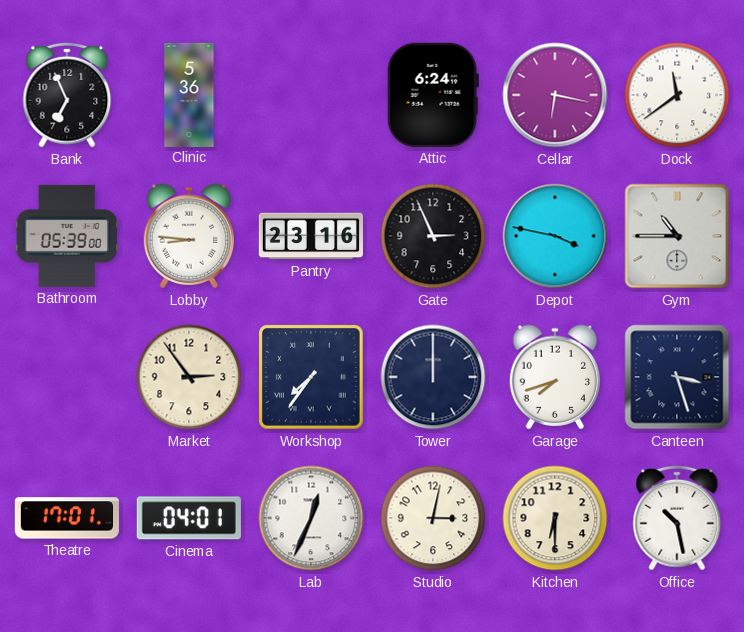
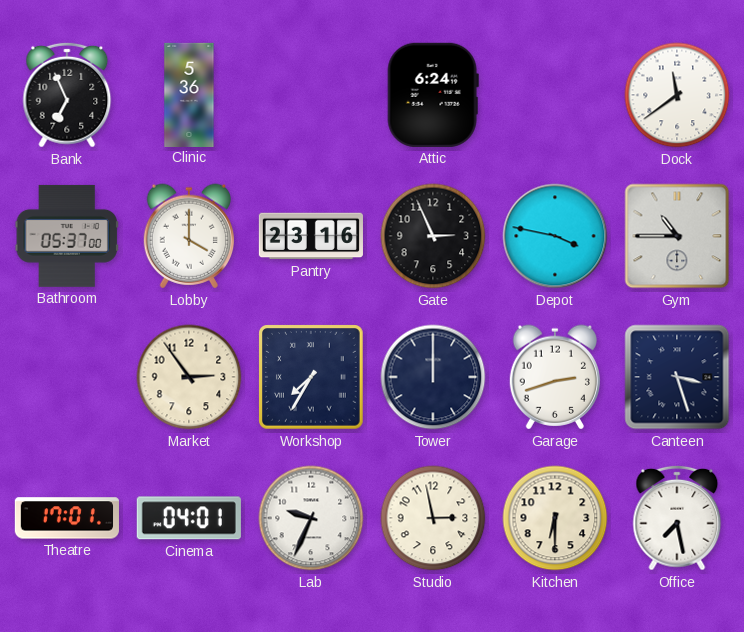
Cellar: 6:17 -> none (555, 95)
Bathroom: 05:39 -> 05:37 (67, 236)
Lobby: 8:46 -> 4:00 (188, 236)
Workshop: 7:36 -> 7:35 (311, 377)
Garage: 7:42 -> 2:42 (554, 377)
Lab: 12:34 -> 9:34 (311, 518)
Studio: 3:02 -> 2:58 (433, 518)
Office: 10:28 -> 7:28 (677, 518)
